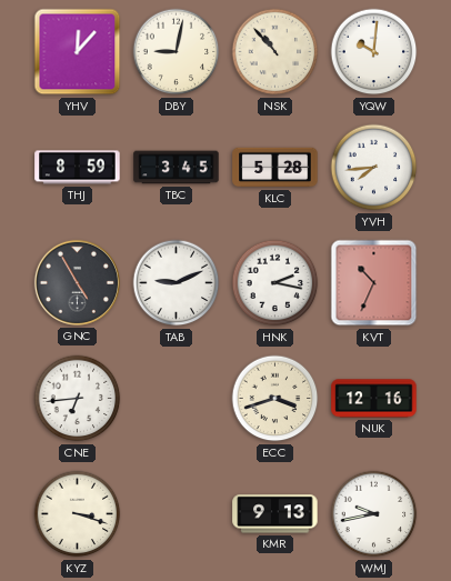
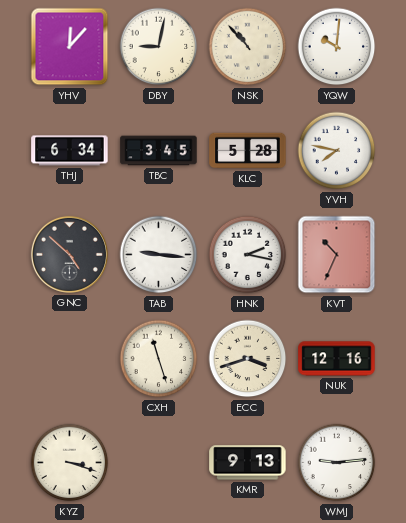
THJ: 8:59 -> 6:34 (70, 151)
YVH: 7:44 -> 7:47 (337, 151)
GNC: 4:55 -> 4:52 (69, 254)
TAB: 9:11 -> 9:16 (159, 255)
CNE: 6:44 -> none (78, 399)
CXH: none -> 11:27 (159, 359)
WMJ: 9:43 -> 9:14 (337, 463)
